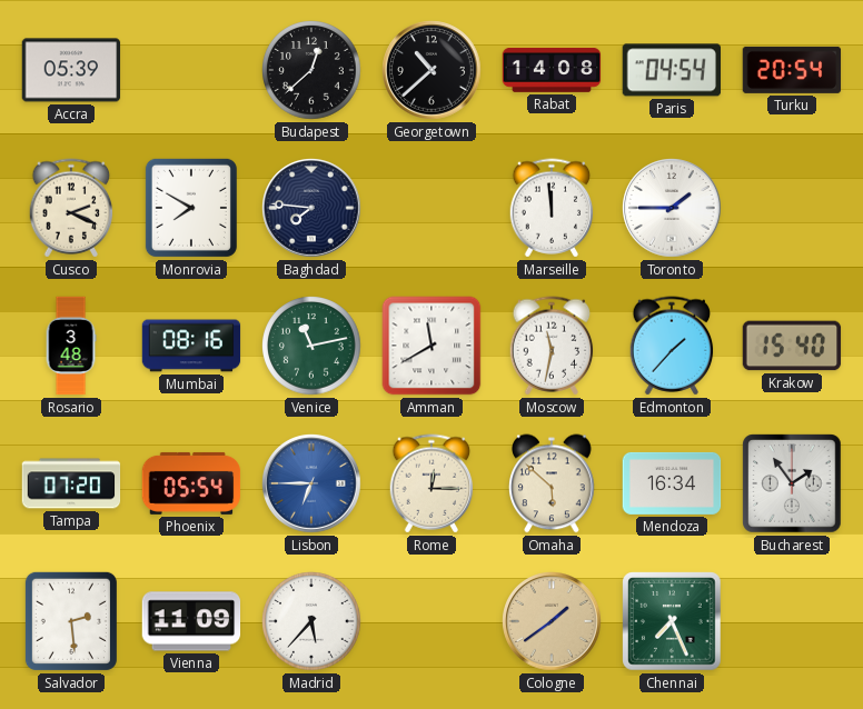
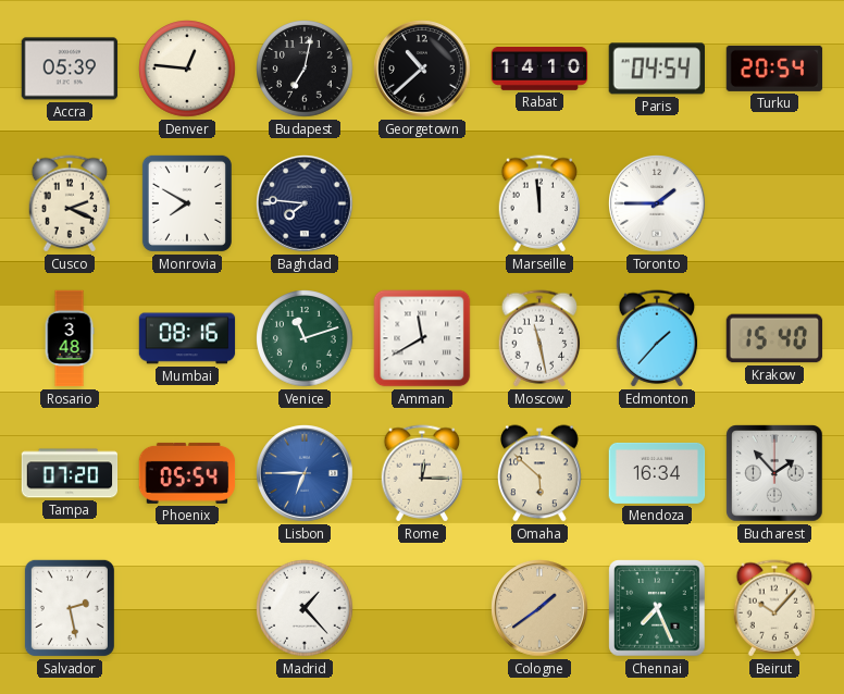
Denver: none -> 12:46 (188, 70)
Budapest: 12:38 -> 7:02 (306, 70)
Rabat: 14:08 -> 14:10 (539, 70)
Venice: 11:13 -> 11:12 (306, 339)
Moscow: 11:32 -> 11:28 (539, 338)
Bucharest: 1:54 -> 1:53 (774, 473)
Salvador: 2:29 -> 2:28 (70, 608)
Vienna: 11:09 -> none (191, 621)
Madrid: 5:37 -> 1:23 (306, 609)
Beirut: none -> 10:07 (774, 608)
